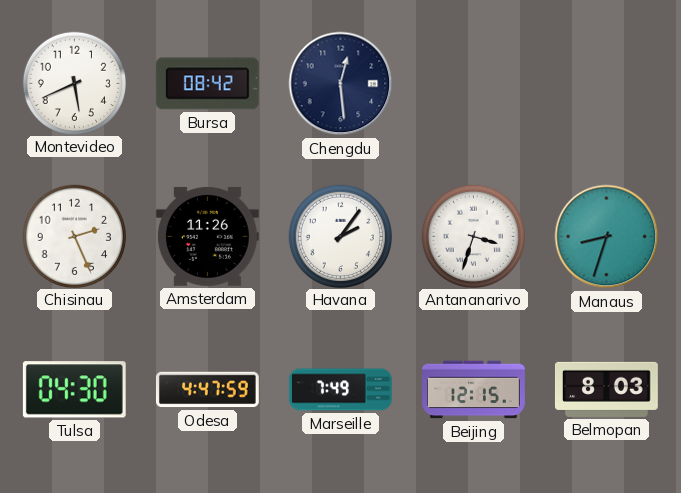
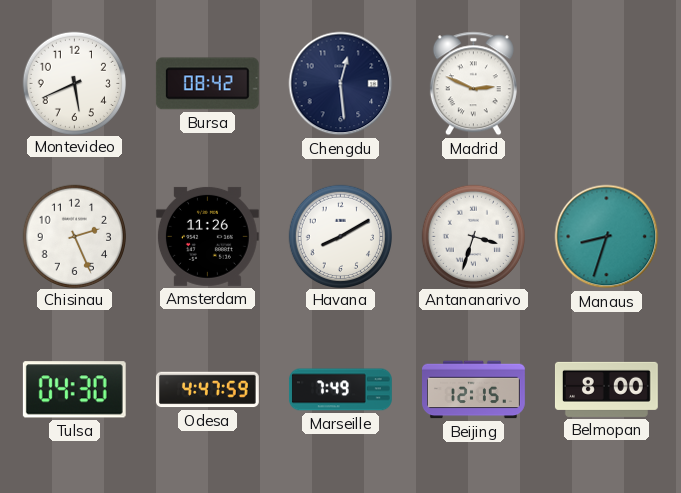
Madrid: none -> 2:49 (473, 84)
Havana: 2:06 -> 8:10 (340, 236)
Belmopan: 8:03 -> 8:00 (606, 389)
